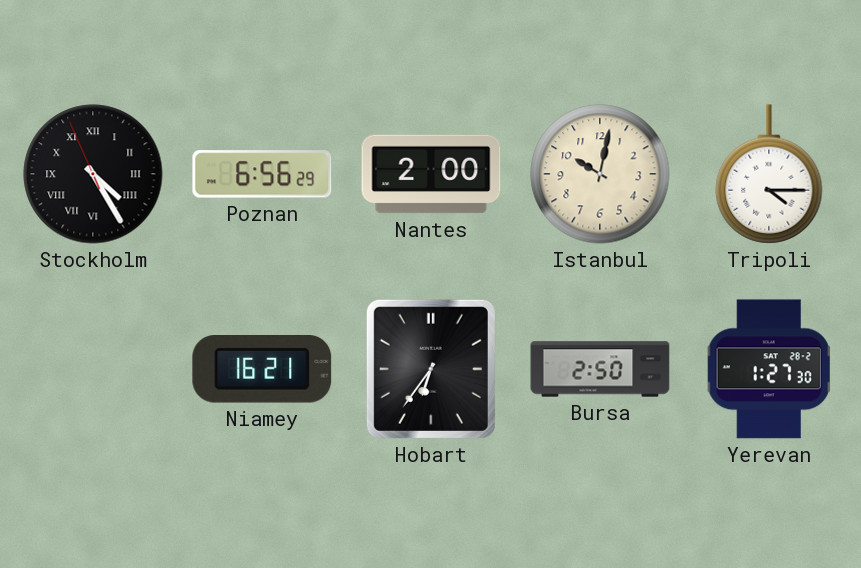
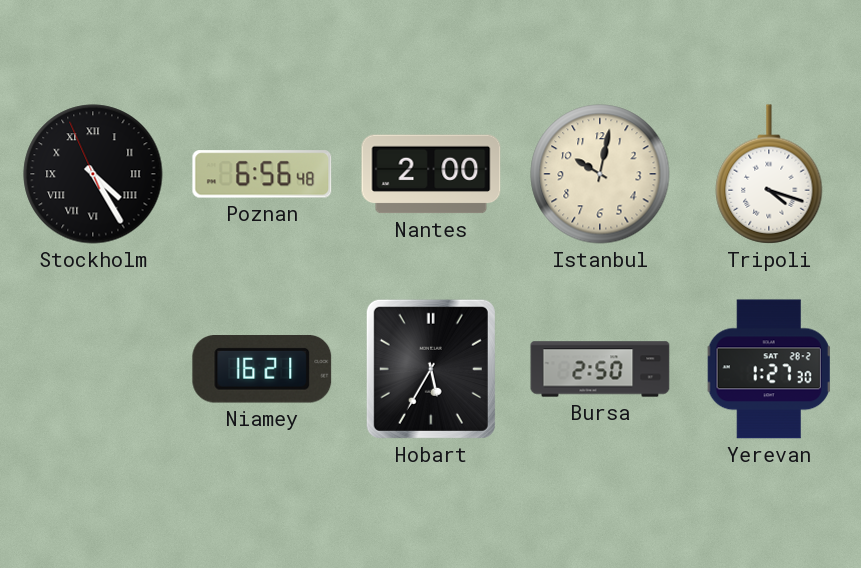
Poznan: 6:56:29 -> 6:56:48 (262, 174)
Tripoli: 4:15 -> 4:18 (769, 174)
Hobart: 6:36 -> 5:35 (431, 369)
